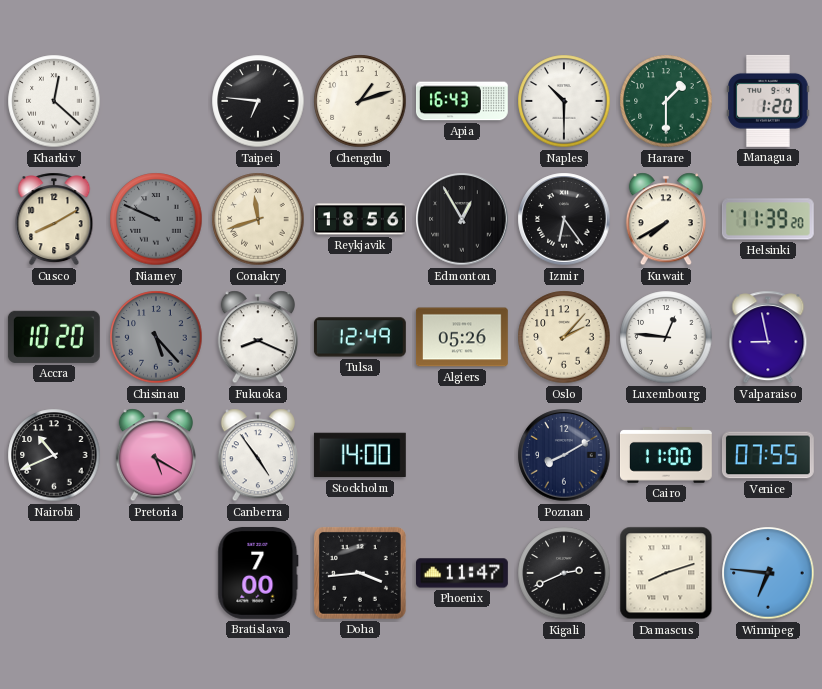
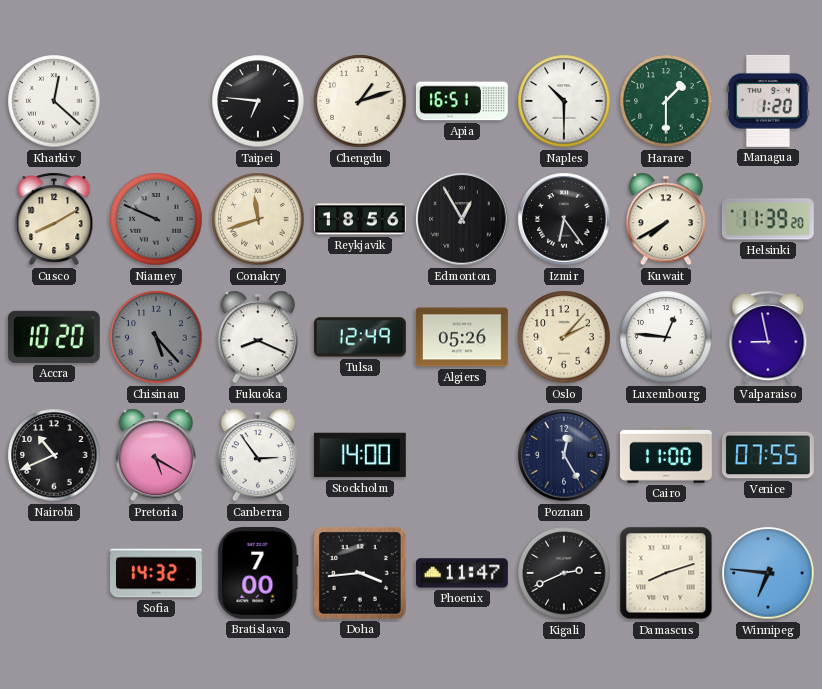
Apia: 16:43 -> 16:51 (463, 101)
Canberra: 4:54 -> 2:54 (258, 455)
Poznan: 8:10 -> 12:25 (564, 455)
Sofia: none -> 14:32 (157, 573)
